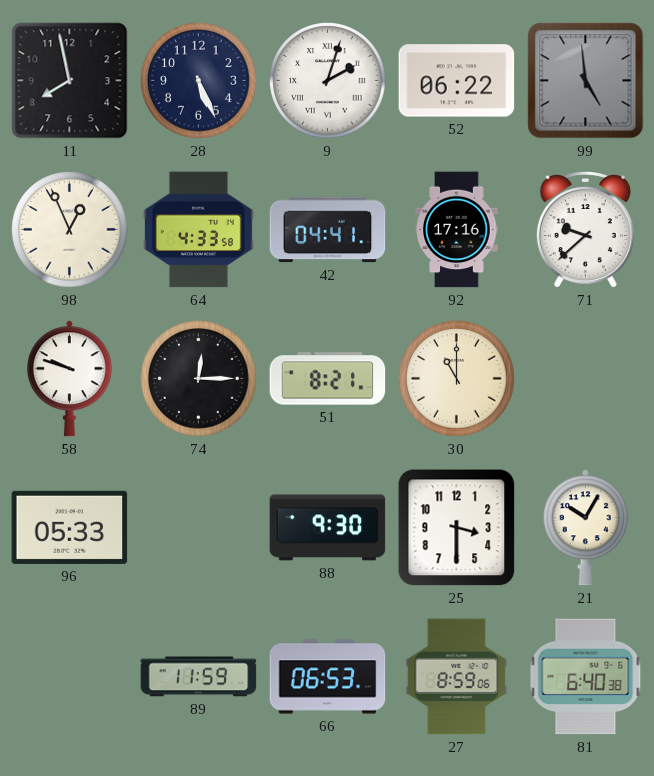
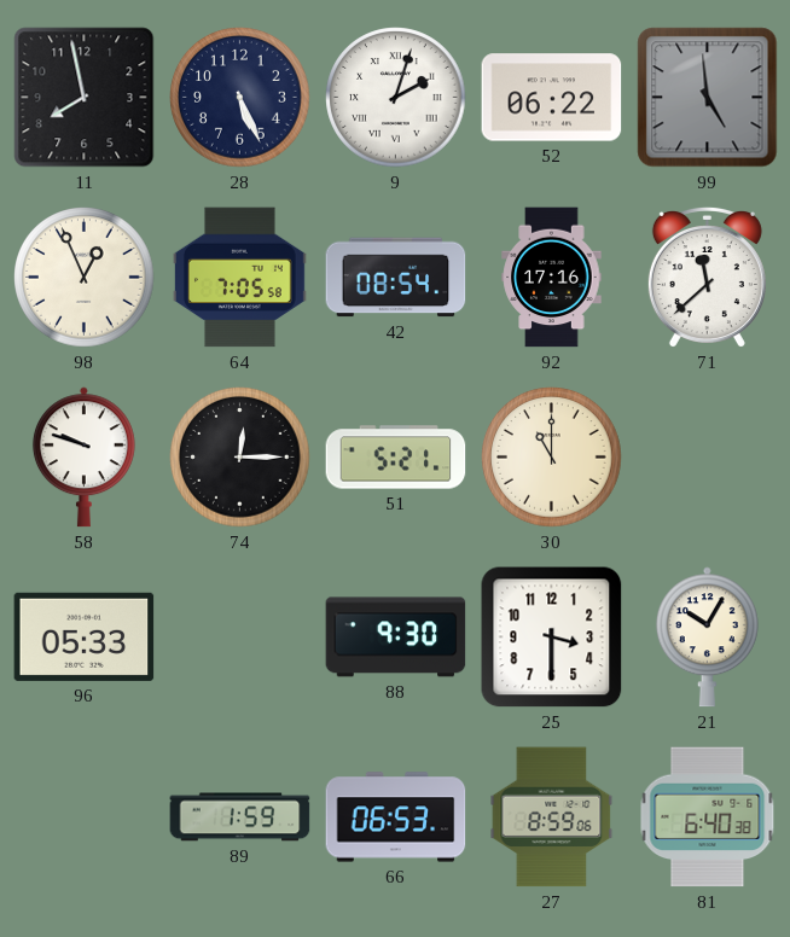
64: 4:33 -> 7:05 (239, 278)
42: 04:41 -> 08:54 (396, 278)
71: 9:38 -> 11:38 (707, 278)
51: 8:21 -> 5:21 (396, 458)
89: 11:59 -> 1:59 (240, 817)
